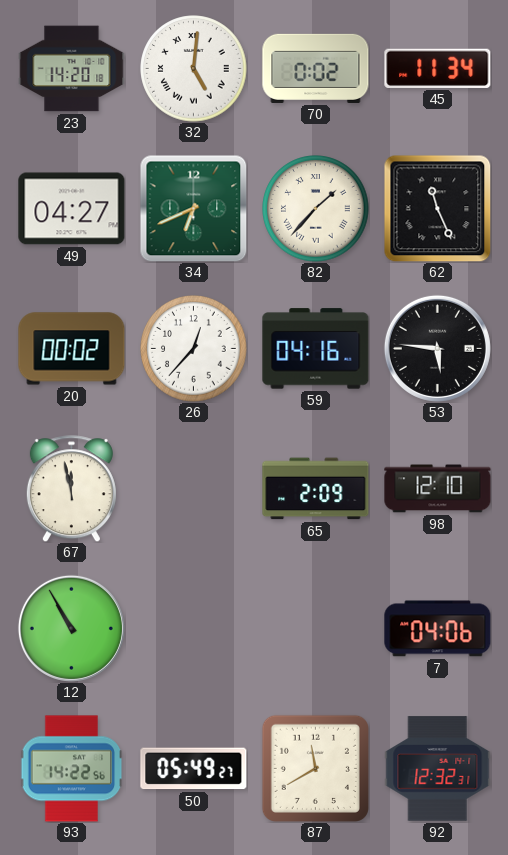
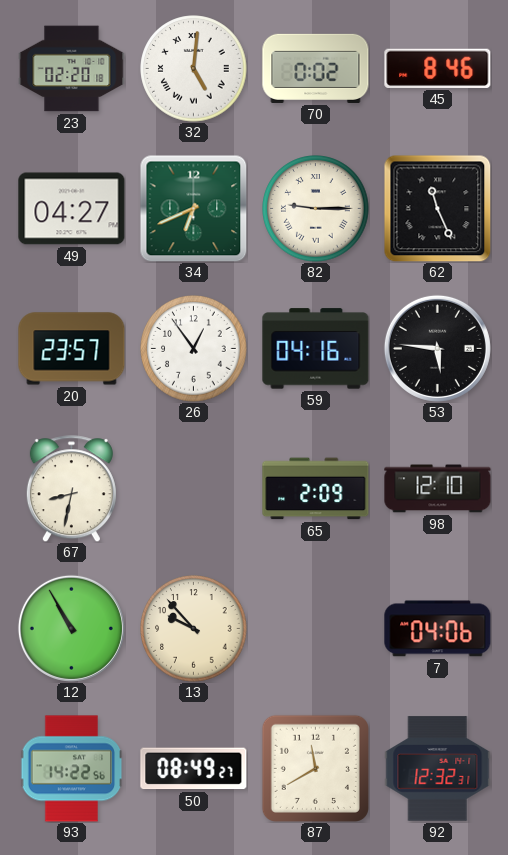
23: 14:20 -> 02:20 (72, 69)
45: 11:34 -> 8:46 (438, 68)
82: 1:37 -> 9:15 (316, 209)
20: 00:02 -> 23:57 (72, 349)
26: 12:37 -> 12:54 (194, 349)
67: 11:58 -> 8:32 (71, 489)
13: none -> 9:53 (194, 629)
50: 05:49 -> 08:49 (194, 769)
